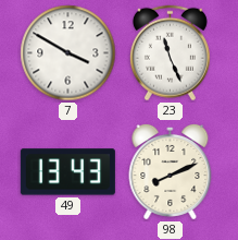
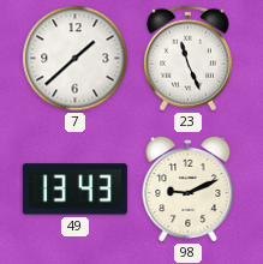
7: 3:50 -> 1:38 (76, 59)
98: 8:11 -> 9:11 (189, 188)
